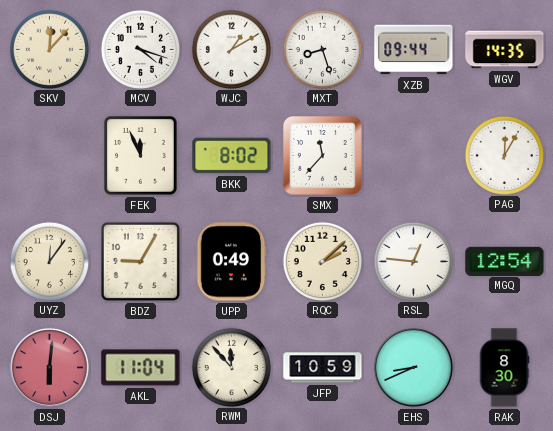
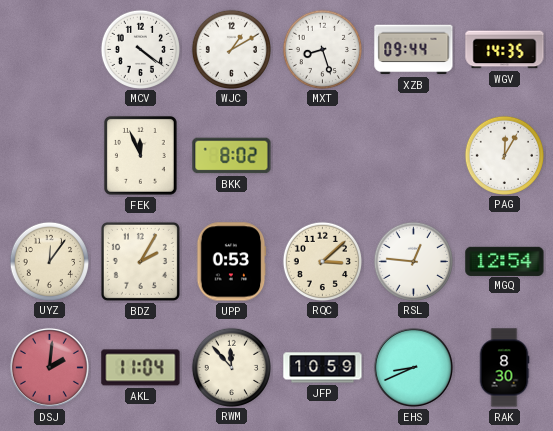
SKV: 12:07 -> none (49, 49)
MCV: 4:18 -> 4:21 (140, 49)
SMX: 11:37 -> none (323, 156)
BDZ: 9:05 -> 2:05 (140, 261)
UPP: 0:49 -> 0:53 (231, 262)
RQC: 2:08 -> 3:08 (322, 261)
DSJ: 6:01 -> 2:01 (49, 367)
